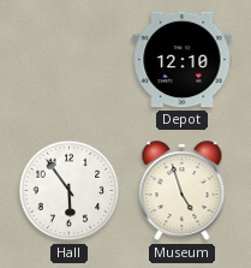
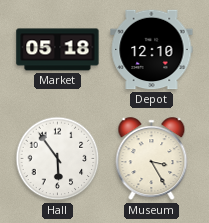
Market: none -> 05:18 (58, 50)
Museum: 4:57 -> 3:25 (152, 159)
